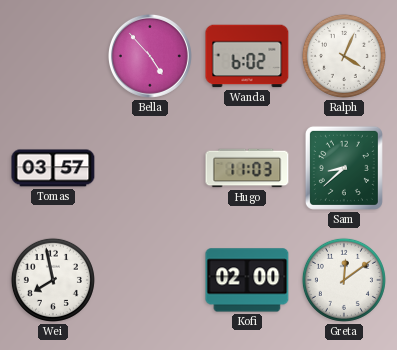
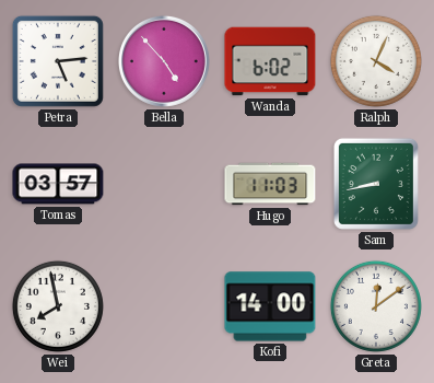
Petra: none -> 5:14 (58, 61)
Sam: 8:38 -> 8:43 (376, 184)
Kofi: 02:00 -> 14:00 (270, 306)
